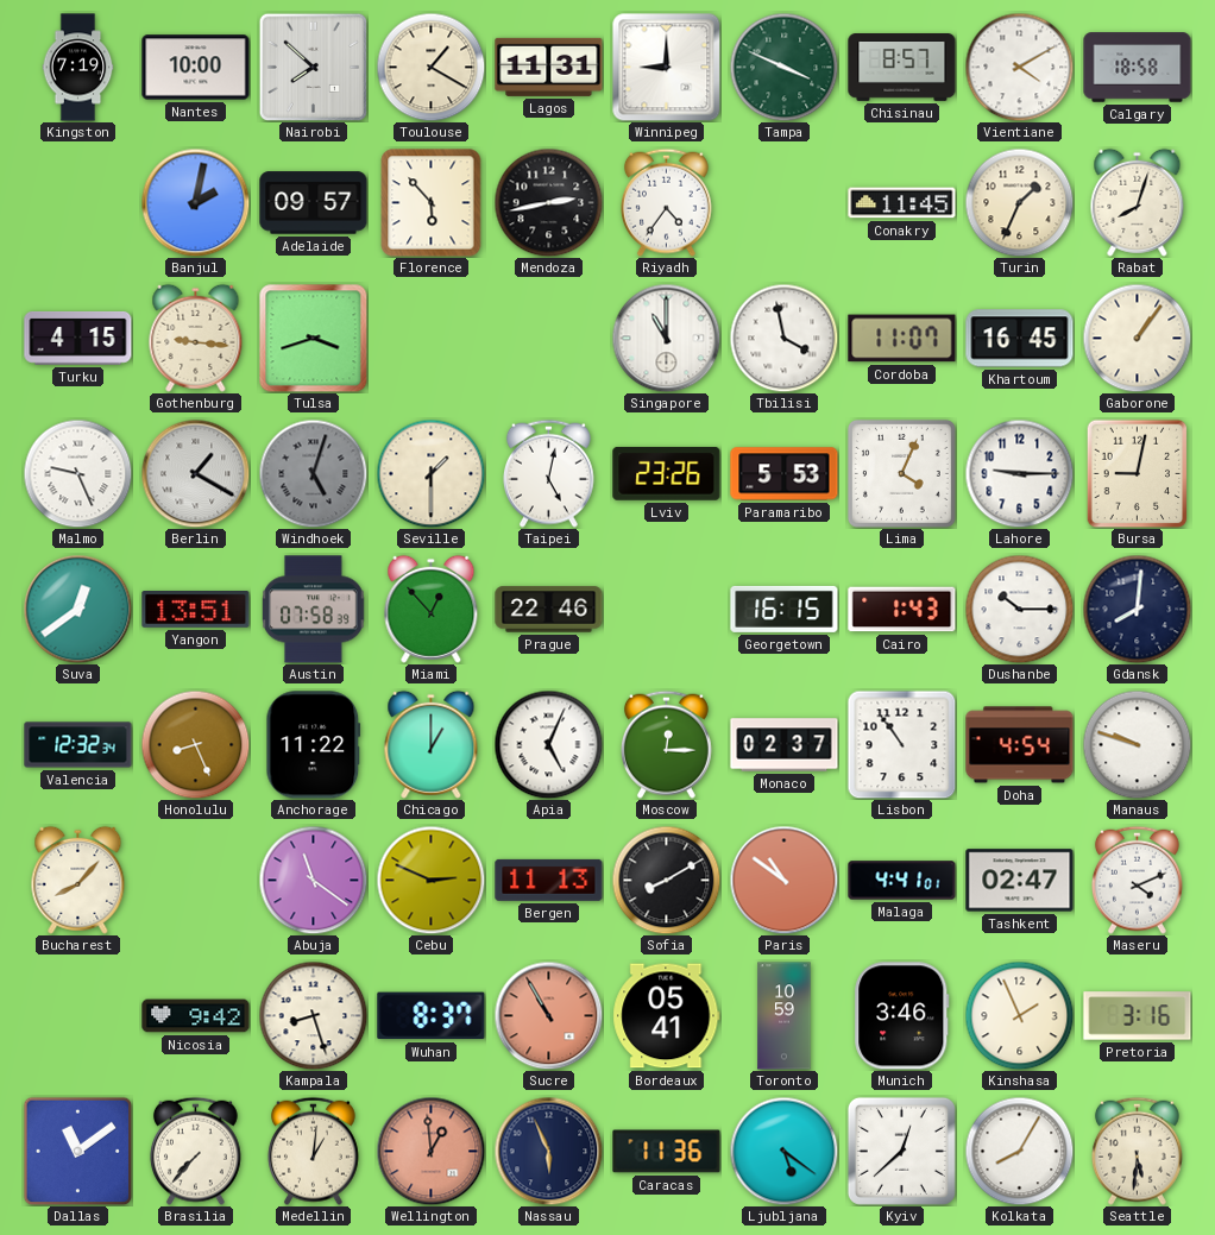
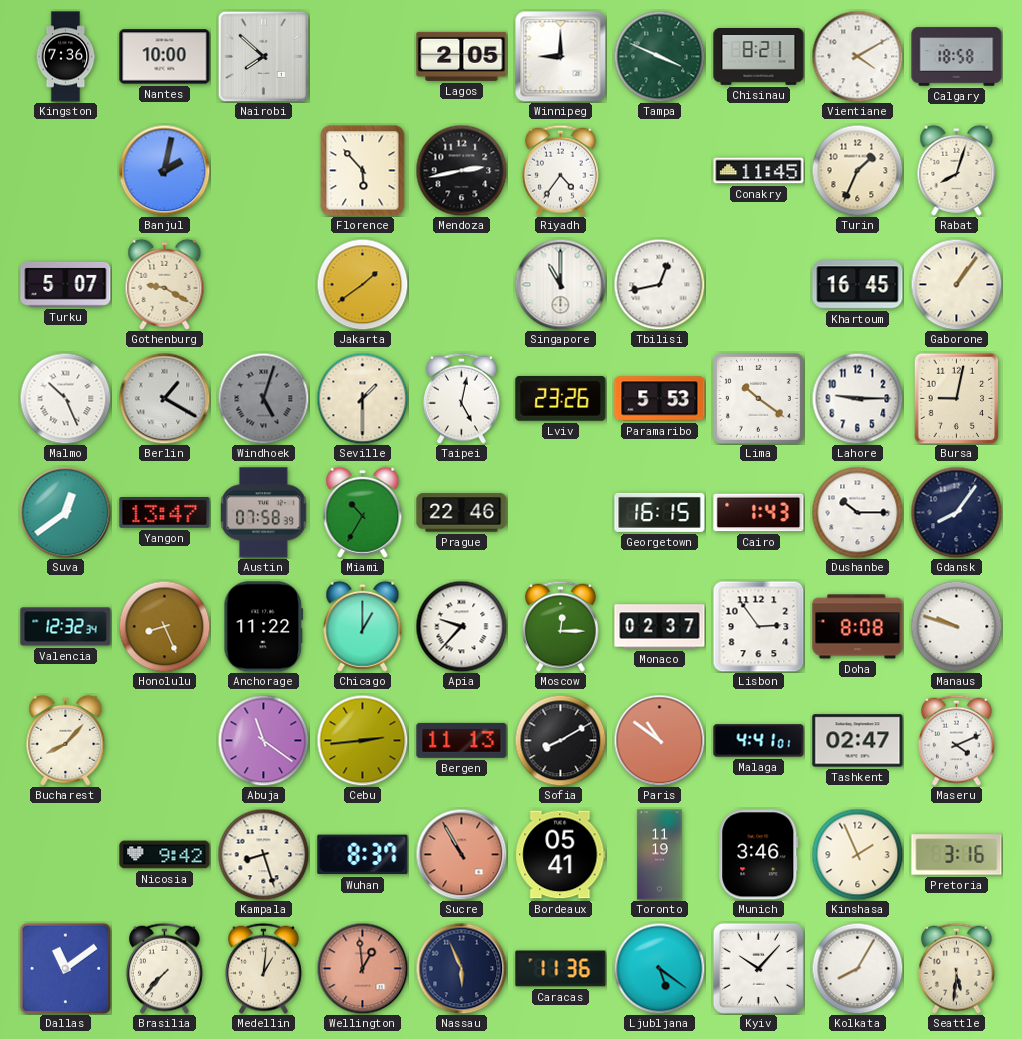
Kingston: 7:19 -> 7:36 (66, 57)
Toulouse: 1:20 -> none (430, 67)
Lagos: 11:31 -> 2:05 (462, 56)
Chisinau: 8:57 -> 8:21 (759, 57)
Adelaide: 09:57 -> none (314, 203)
Turku: 4:15 -> 5:07 (66, 284)
Gothenburg: 9:16 -> 9:20 (165, 284)
Tulsa: 3:42 -> none (313, 338)
Jakarta: none -> 1:39 (362, 284)
Tbilisi: 3:58 -> 12:43 (659, 284)
Cordoba: 11:07 -> none (902, 339)
Malmo: 9:26 -> 10:26 (65, 398)
Lima: 4:04 -> 10:21 (758, 398)
Yangon: 13:51 -> 13:47 (165, 513)
Miami: 12:53 -> 10:35 (363, 512)
Gdansk: 8:01 -> 8:06 (956, 512)
Apia: 5:04 -> 9:37 (461, 626)
Lisbon: 10:54 -> 2:54 (758, 626)
Doha: 4:54 -> 8:08 (858, 627)
Cebu: 2:49 -> 2:44 (362, 740)
Toronto: 10:59 -> 11:19 (660, 855)
Kyiv: 12:38 -> 10:07 (758, 968)
